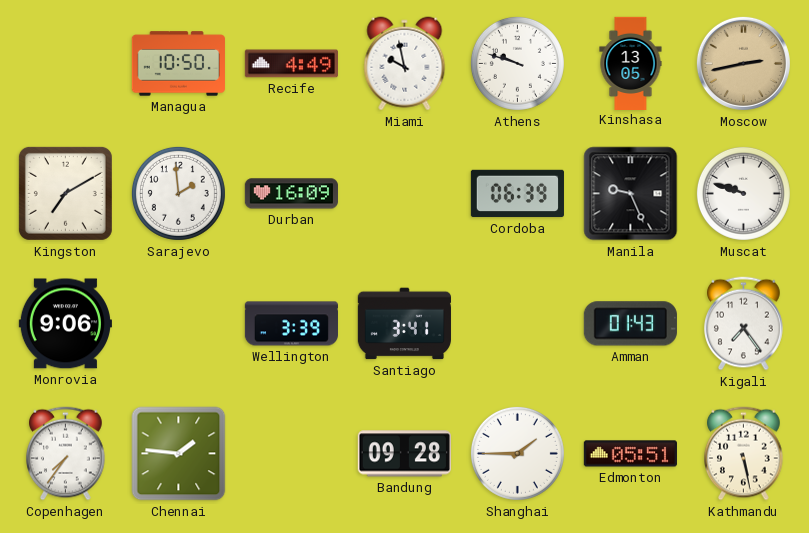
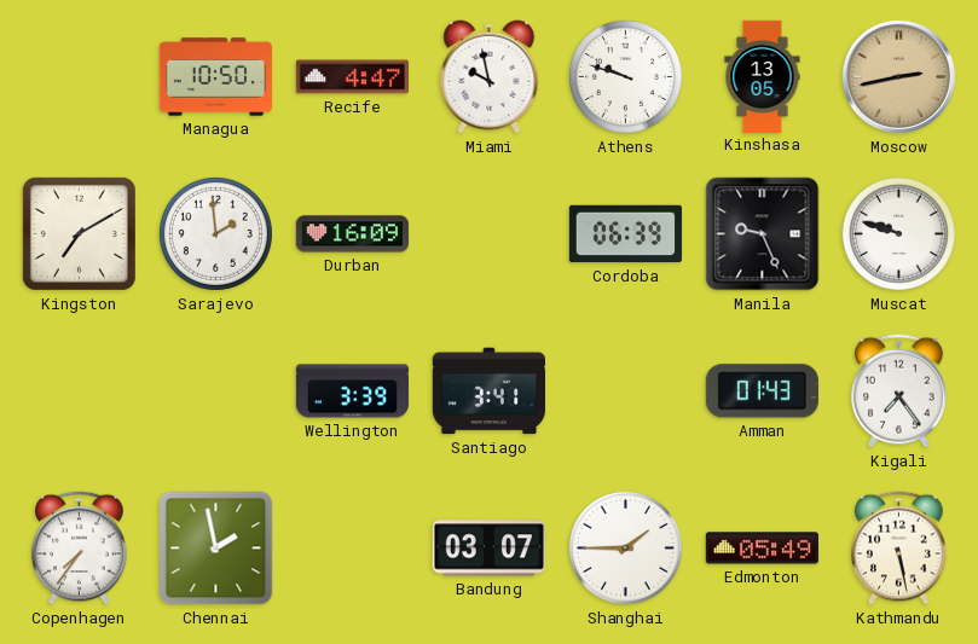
Recife: 4:49 -> 4:47 (352, 77)
Monrovia: 9:06 -> none (65, 324)
Chennai: 1:46 -> 1:58 (216, 549)
Bandung: 09:28 -> 03:07 (488, 549)
Edmonton: 05:51 -> 05:49 (762, 549)
